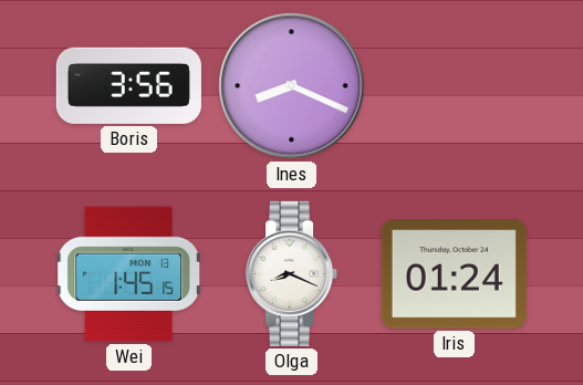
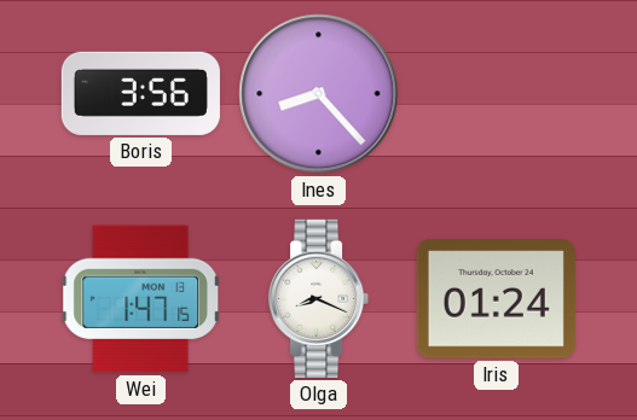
Ines: 8:19 -> 8:23 (319, 94)
Wei: 1:45 -> 1:47 (140, 299)
